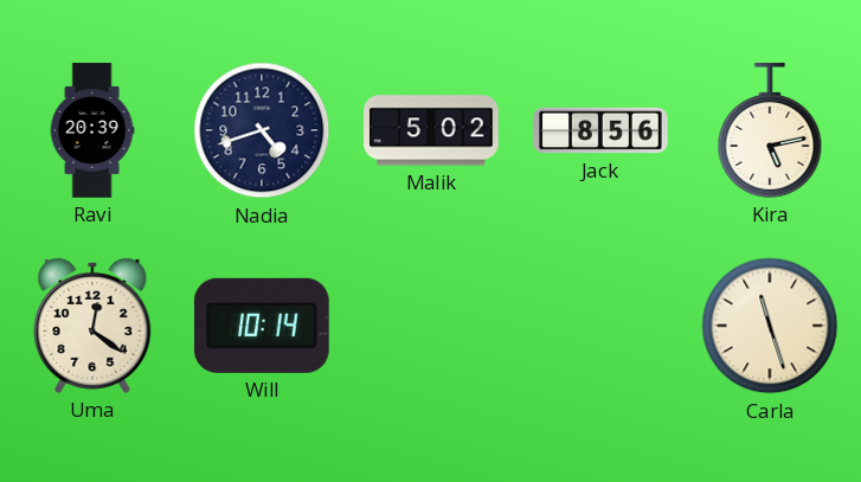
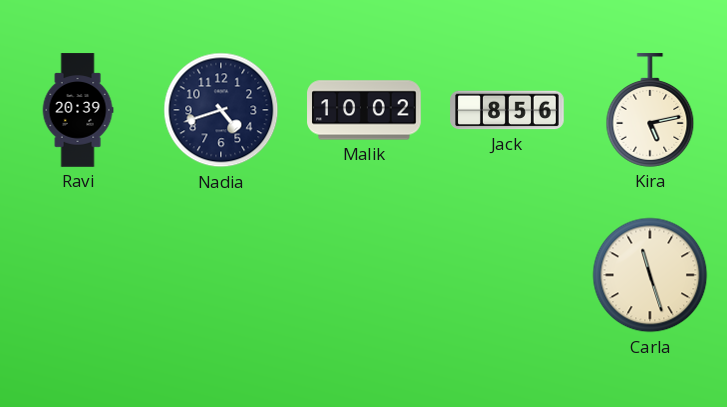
Malik: 5:02 -> 10:02 (364, 110)
Uma: 12:21 -> none (92, 326)
Will: 10:14 -> none (262, 326)
